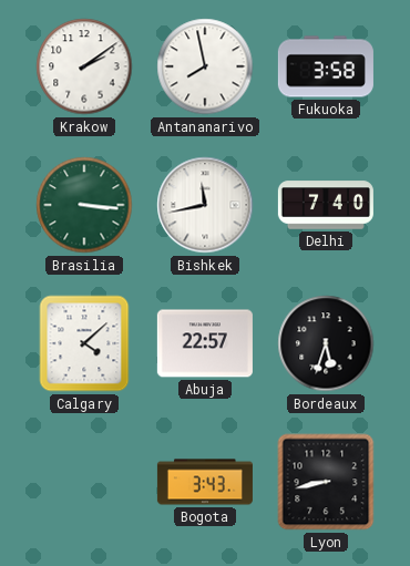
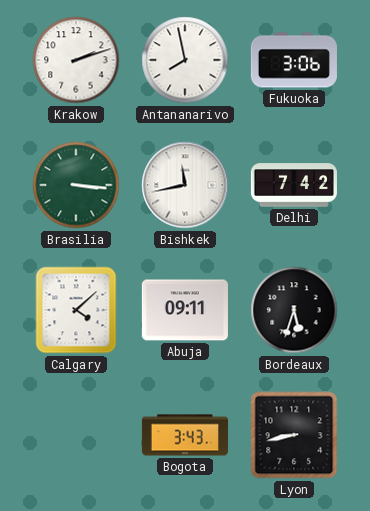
Krakow: 2:09 -> 2:12 (76, 60)
Fukuoka: 3:58 -> 3:06 (294, 60)
Delhi: 7:40 -> 7:42 (294, 185)
Abuja: 22:57 -> 09:11 (185, 310)
